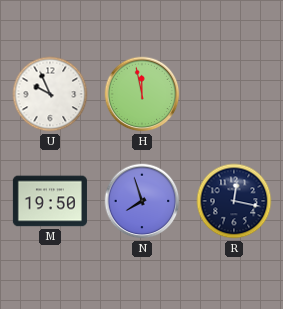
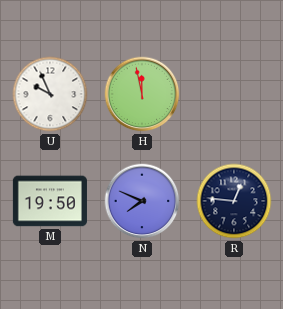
N: 7:57 -> 7:49 (142, 201)
R: 12:17 -> 12:46 (234, 201)
